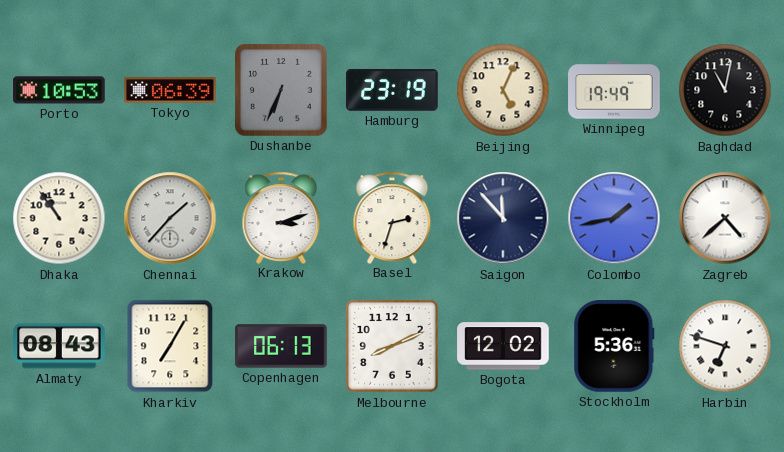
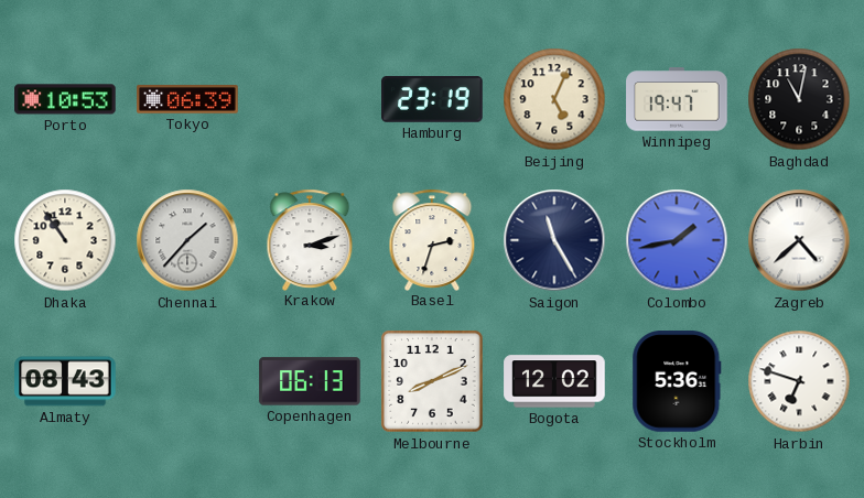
Dushanbe: 6:34 -> none (281, 90)
Winnipeg: 19:49 -> 19:47 (677, 99)
Saigon: 11:53 -> 11:25 (554, 240)
Kharkiv: 7:05 -> none (170, 346)
